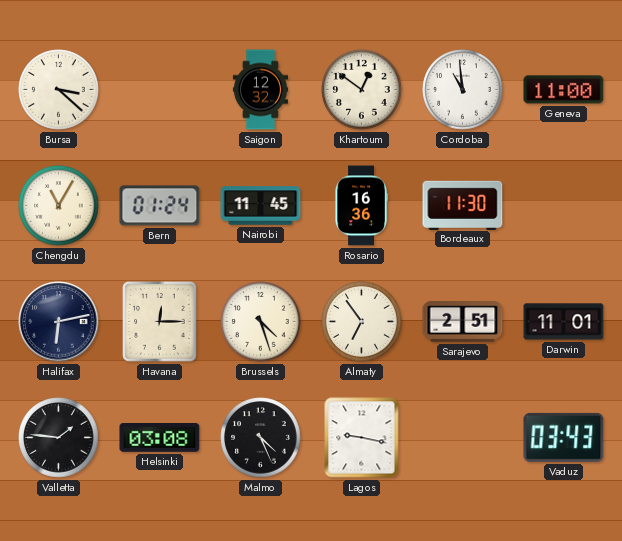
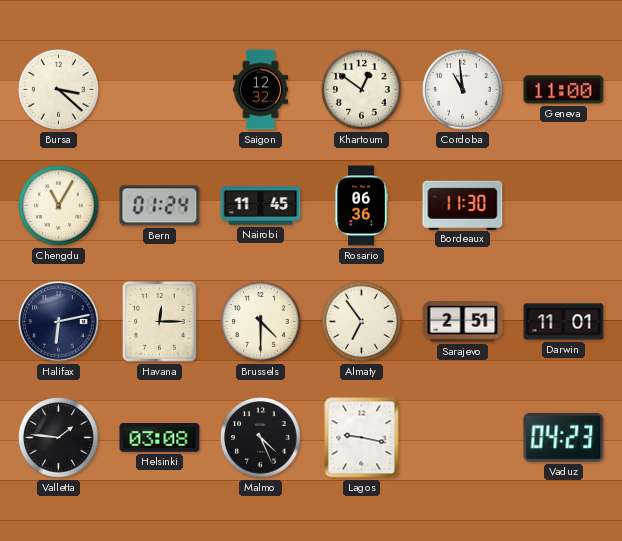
Rosario: 16:36 -> 06:36 (361, 206)
Brussels: 4:27 -> 4:30 (261, 322)
Vaduz: 03:43 -> 04:23 (564, 437)
